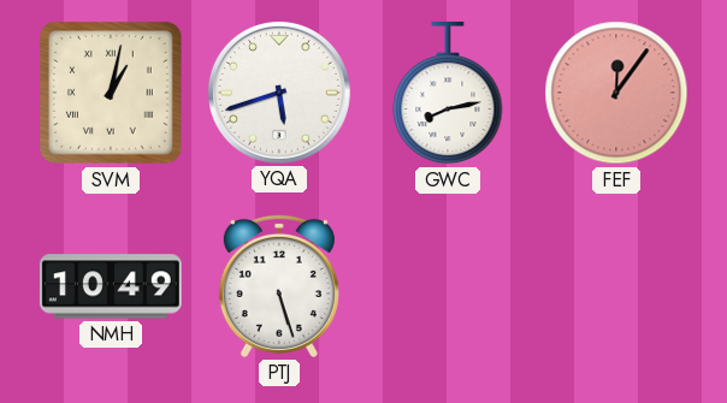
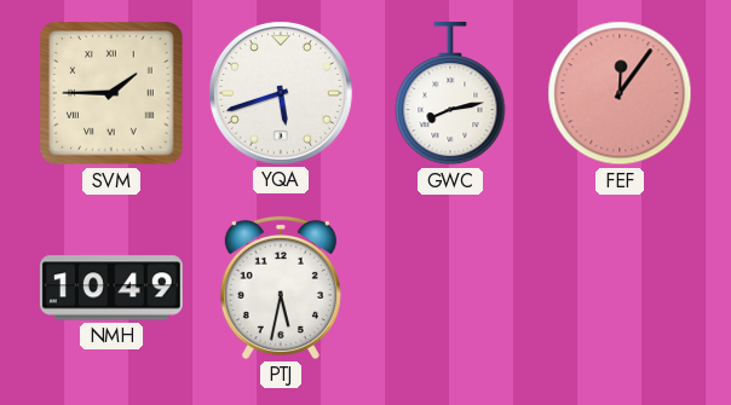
SVM: 1:02 -> 1:45 (111, 93)
PTJ: 5:27 -> 5:32 (281, 288)
